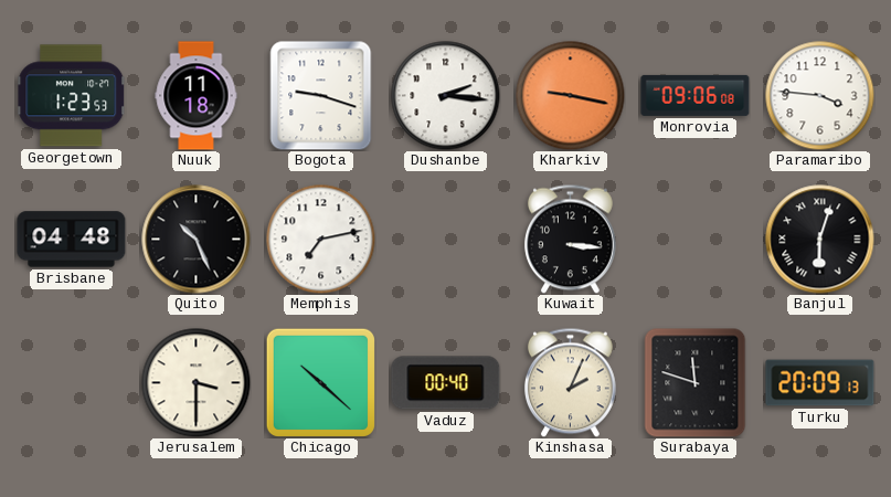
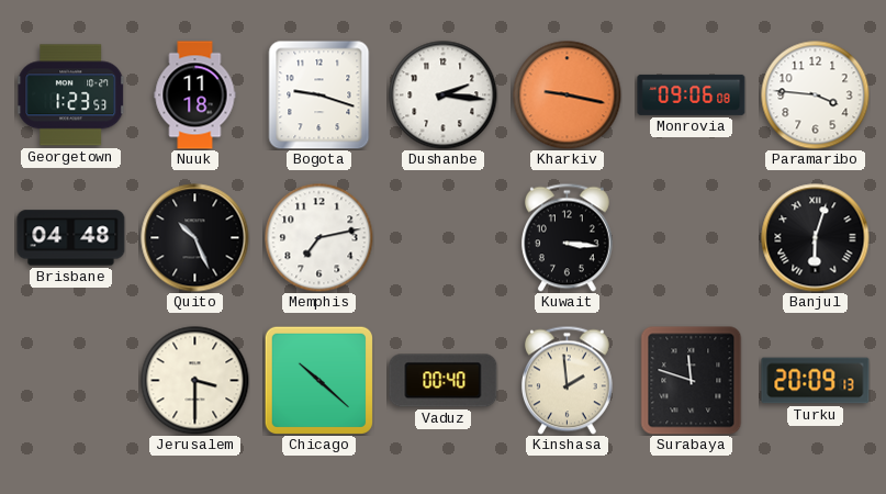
Kinshasa: 2:04 -> 1:59 (567, 380)
